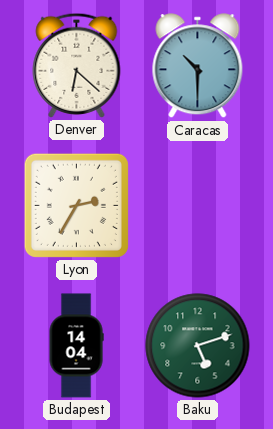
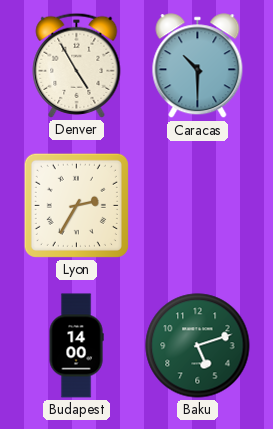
Denver: 6:22 -> 4:55 (77, 65)
Budapest: 14:04 -> 14:00 (76, 346)
